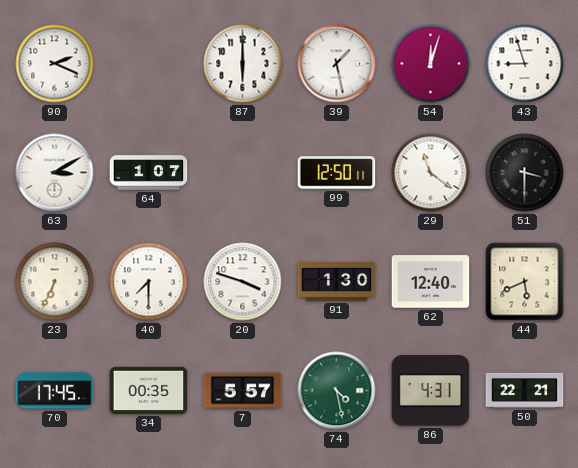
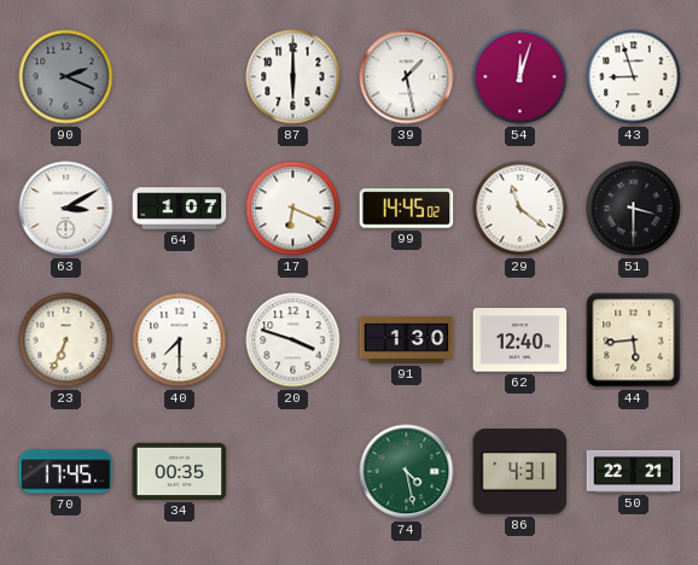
90 dial: white -> grey (66, 77)
17: none -> 6:19 (293, 209)
99: 12:50 -> 14:45 (407, 209)
44: 5:41 -> 5:44 (634, 340)
7: 5:57 -> none (243, 391)
